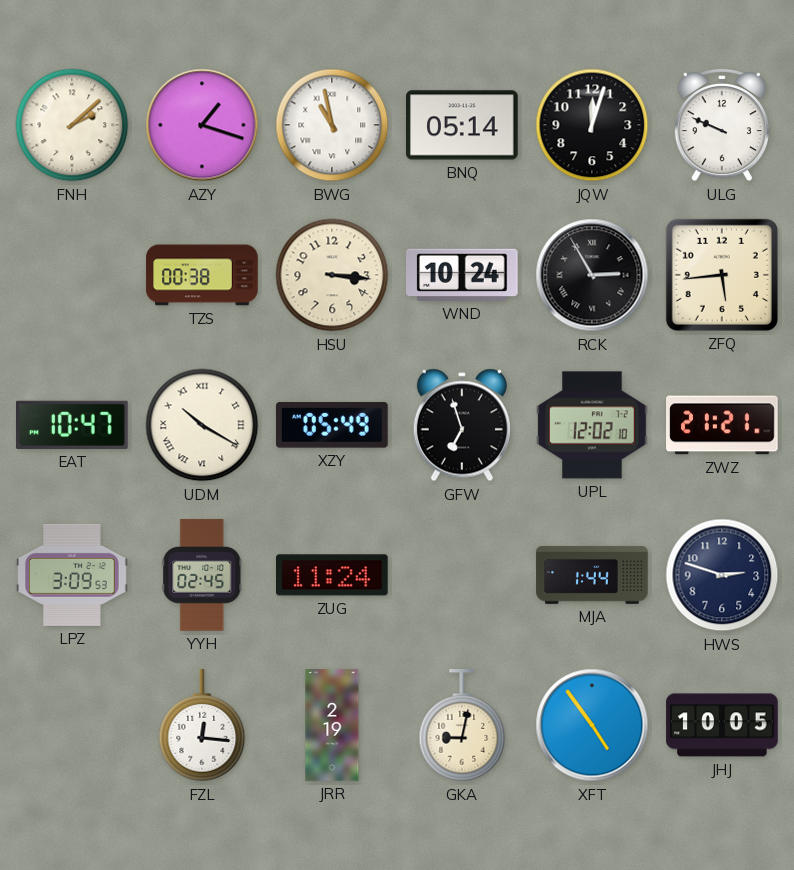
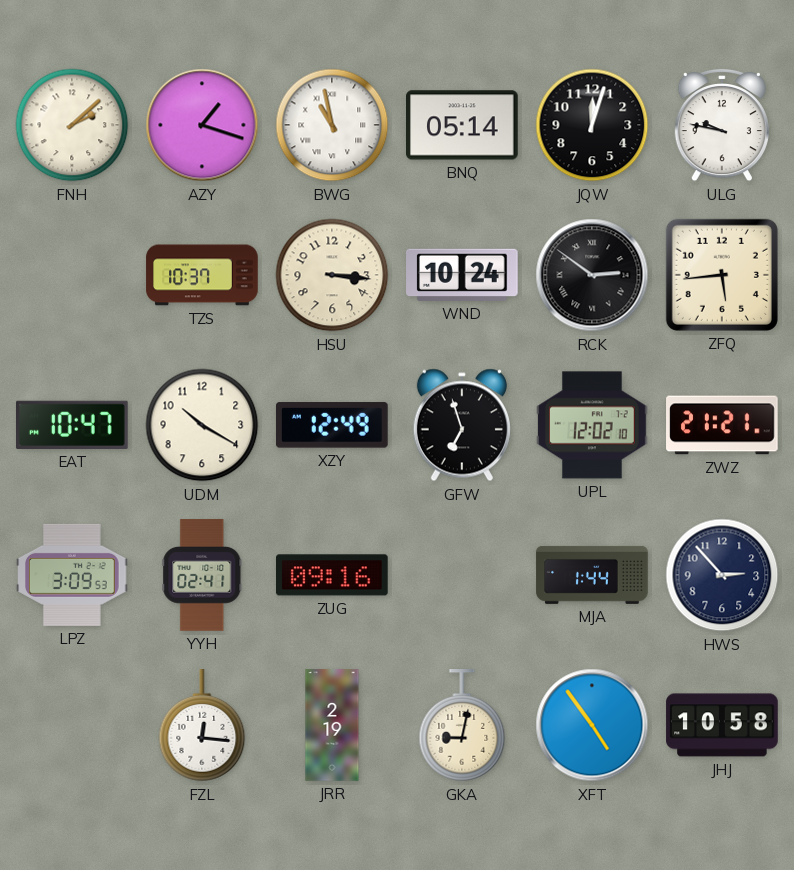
ULG: 9:49 -> 9:47 (722, 125)
TZS: 00:38 -> 10:37 (202, 275)
RCK: 2:55 -> 2:51 (592, 275)
UDM numerals: Roman -> Arabic (202, 425)
XZY: 05:49 -> 12:49 (332, 425)
YYH: 02:45 -> 02:41 (202, 575)
ZUG: 11:24 -> 09:16 (333, 575)
HWS: 2:48 -> 2:53 (722, 575)
JHJ: 10:05 -> 10:58 (722, 725)
